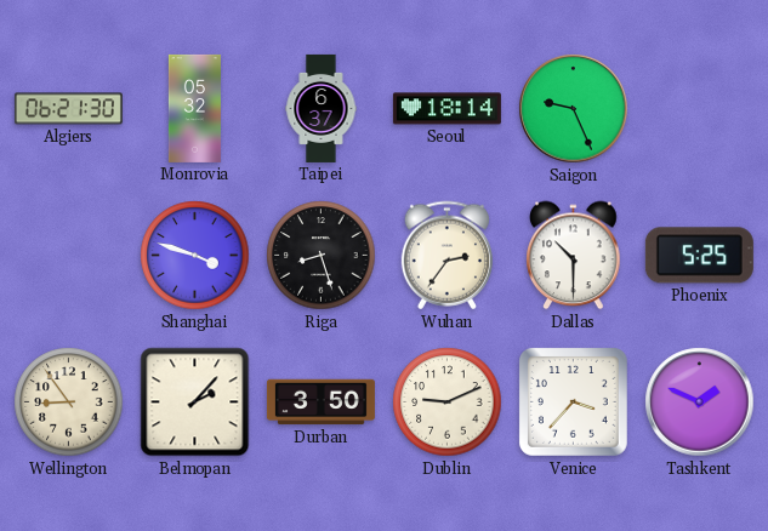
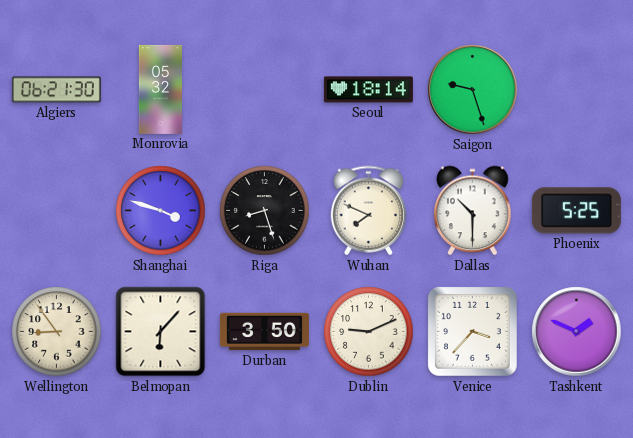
Taipei: 6:37 -> none (322, 108)
Saigon: 9:26 -> 9:27 (473, 90)
Wuhan: 2:36 -> 7:49 (368, 211)
Belmopan: 2:07 -> 6:07 (161, 332)
